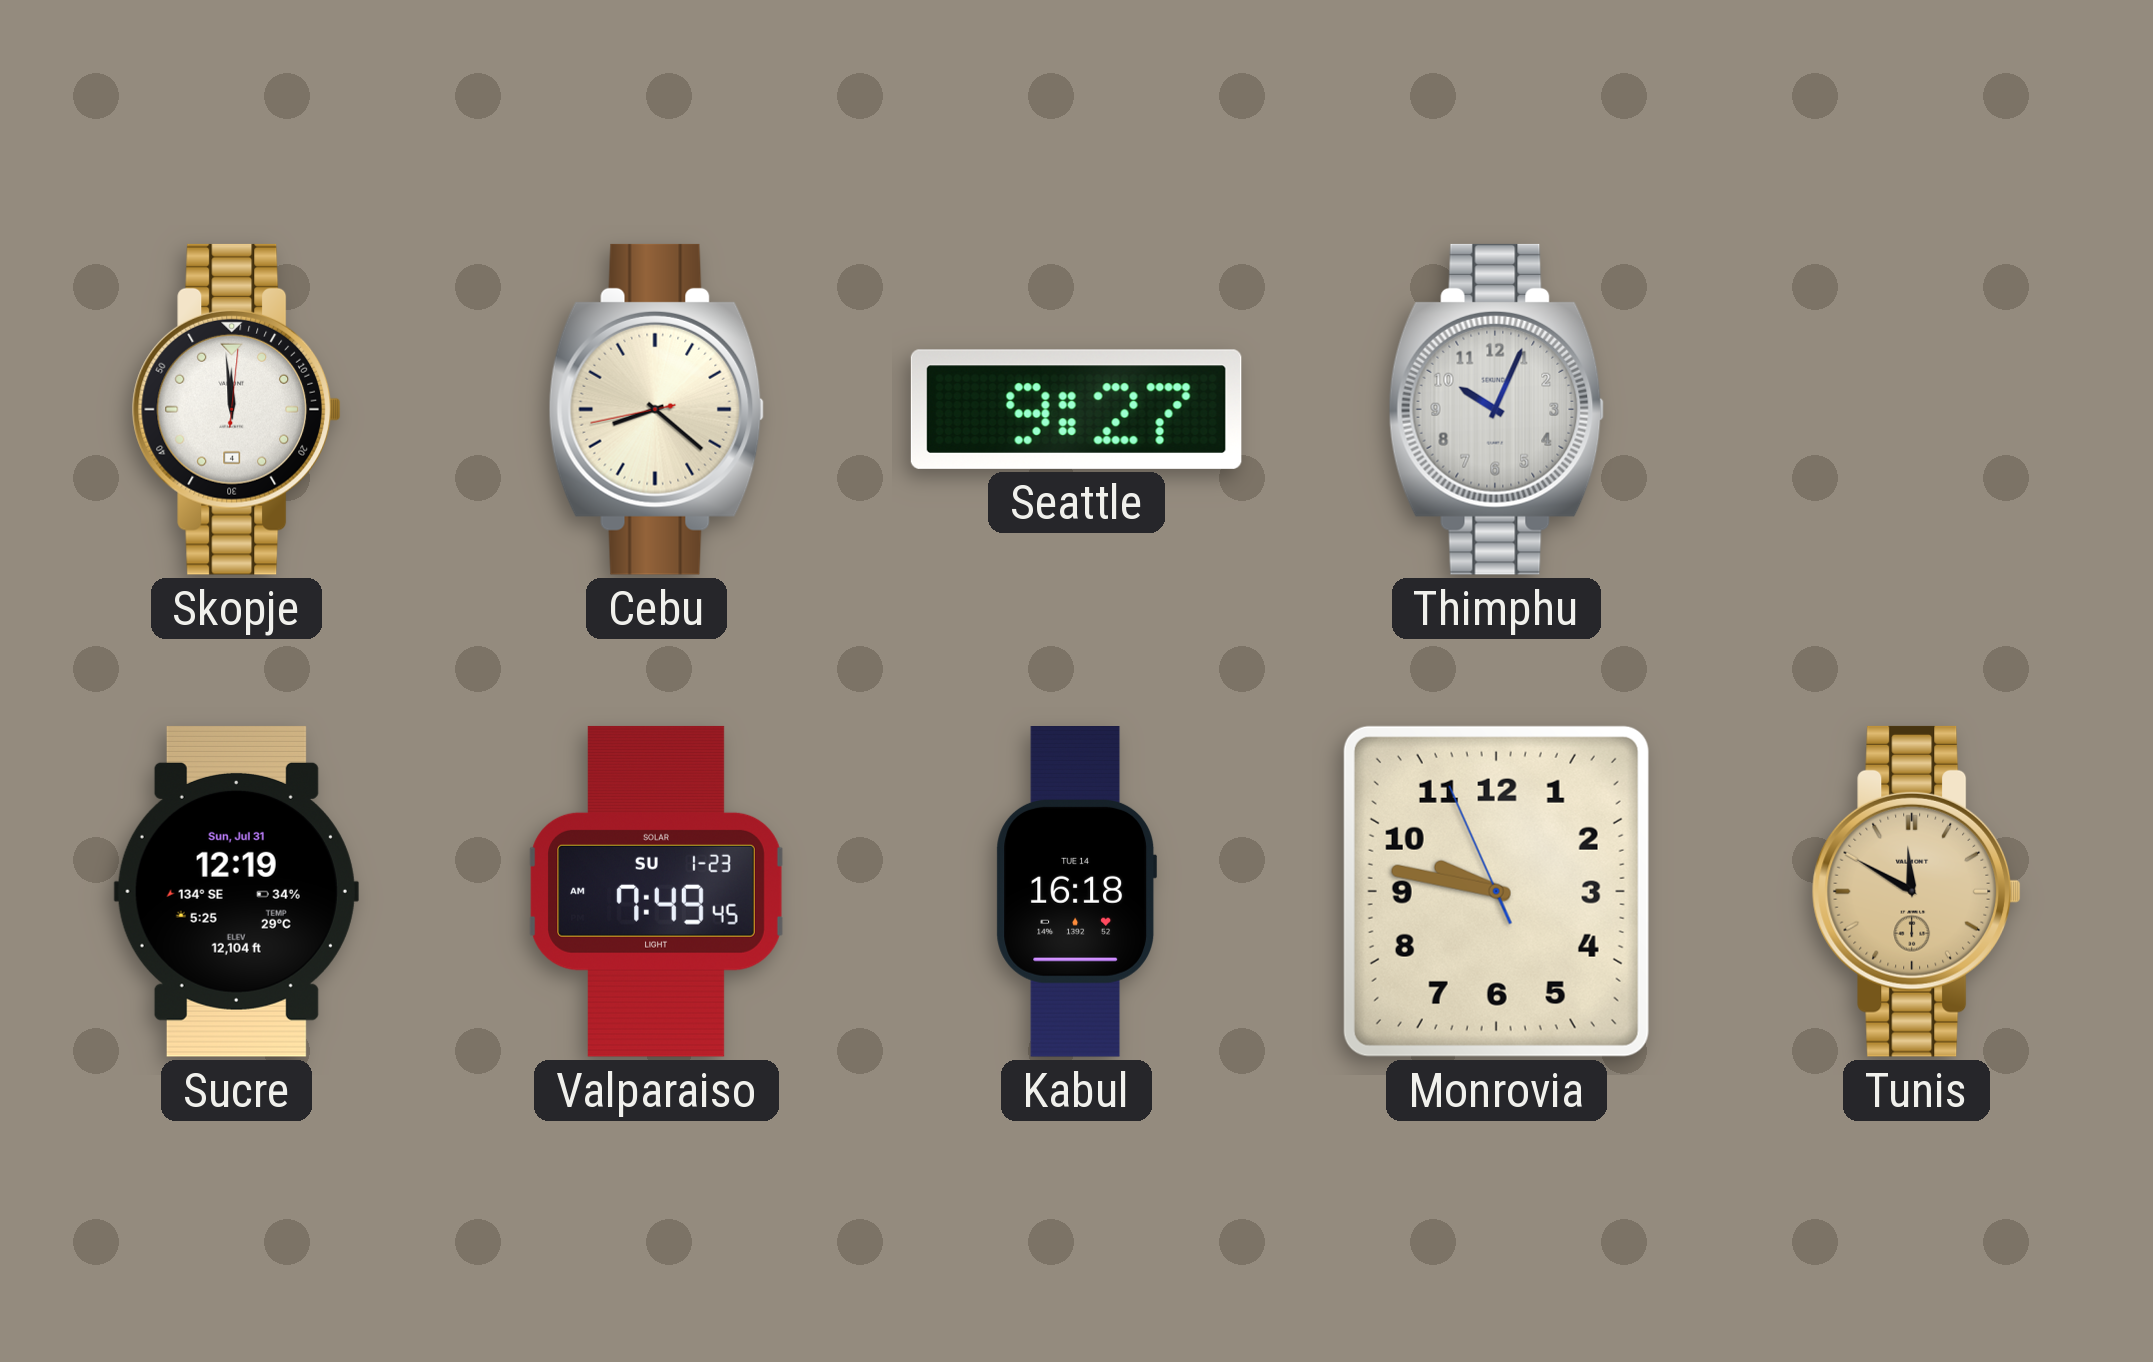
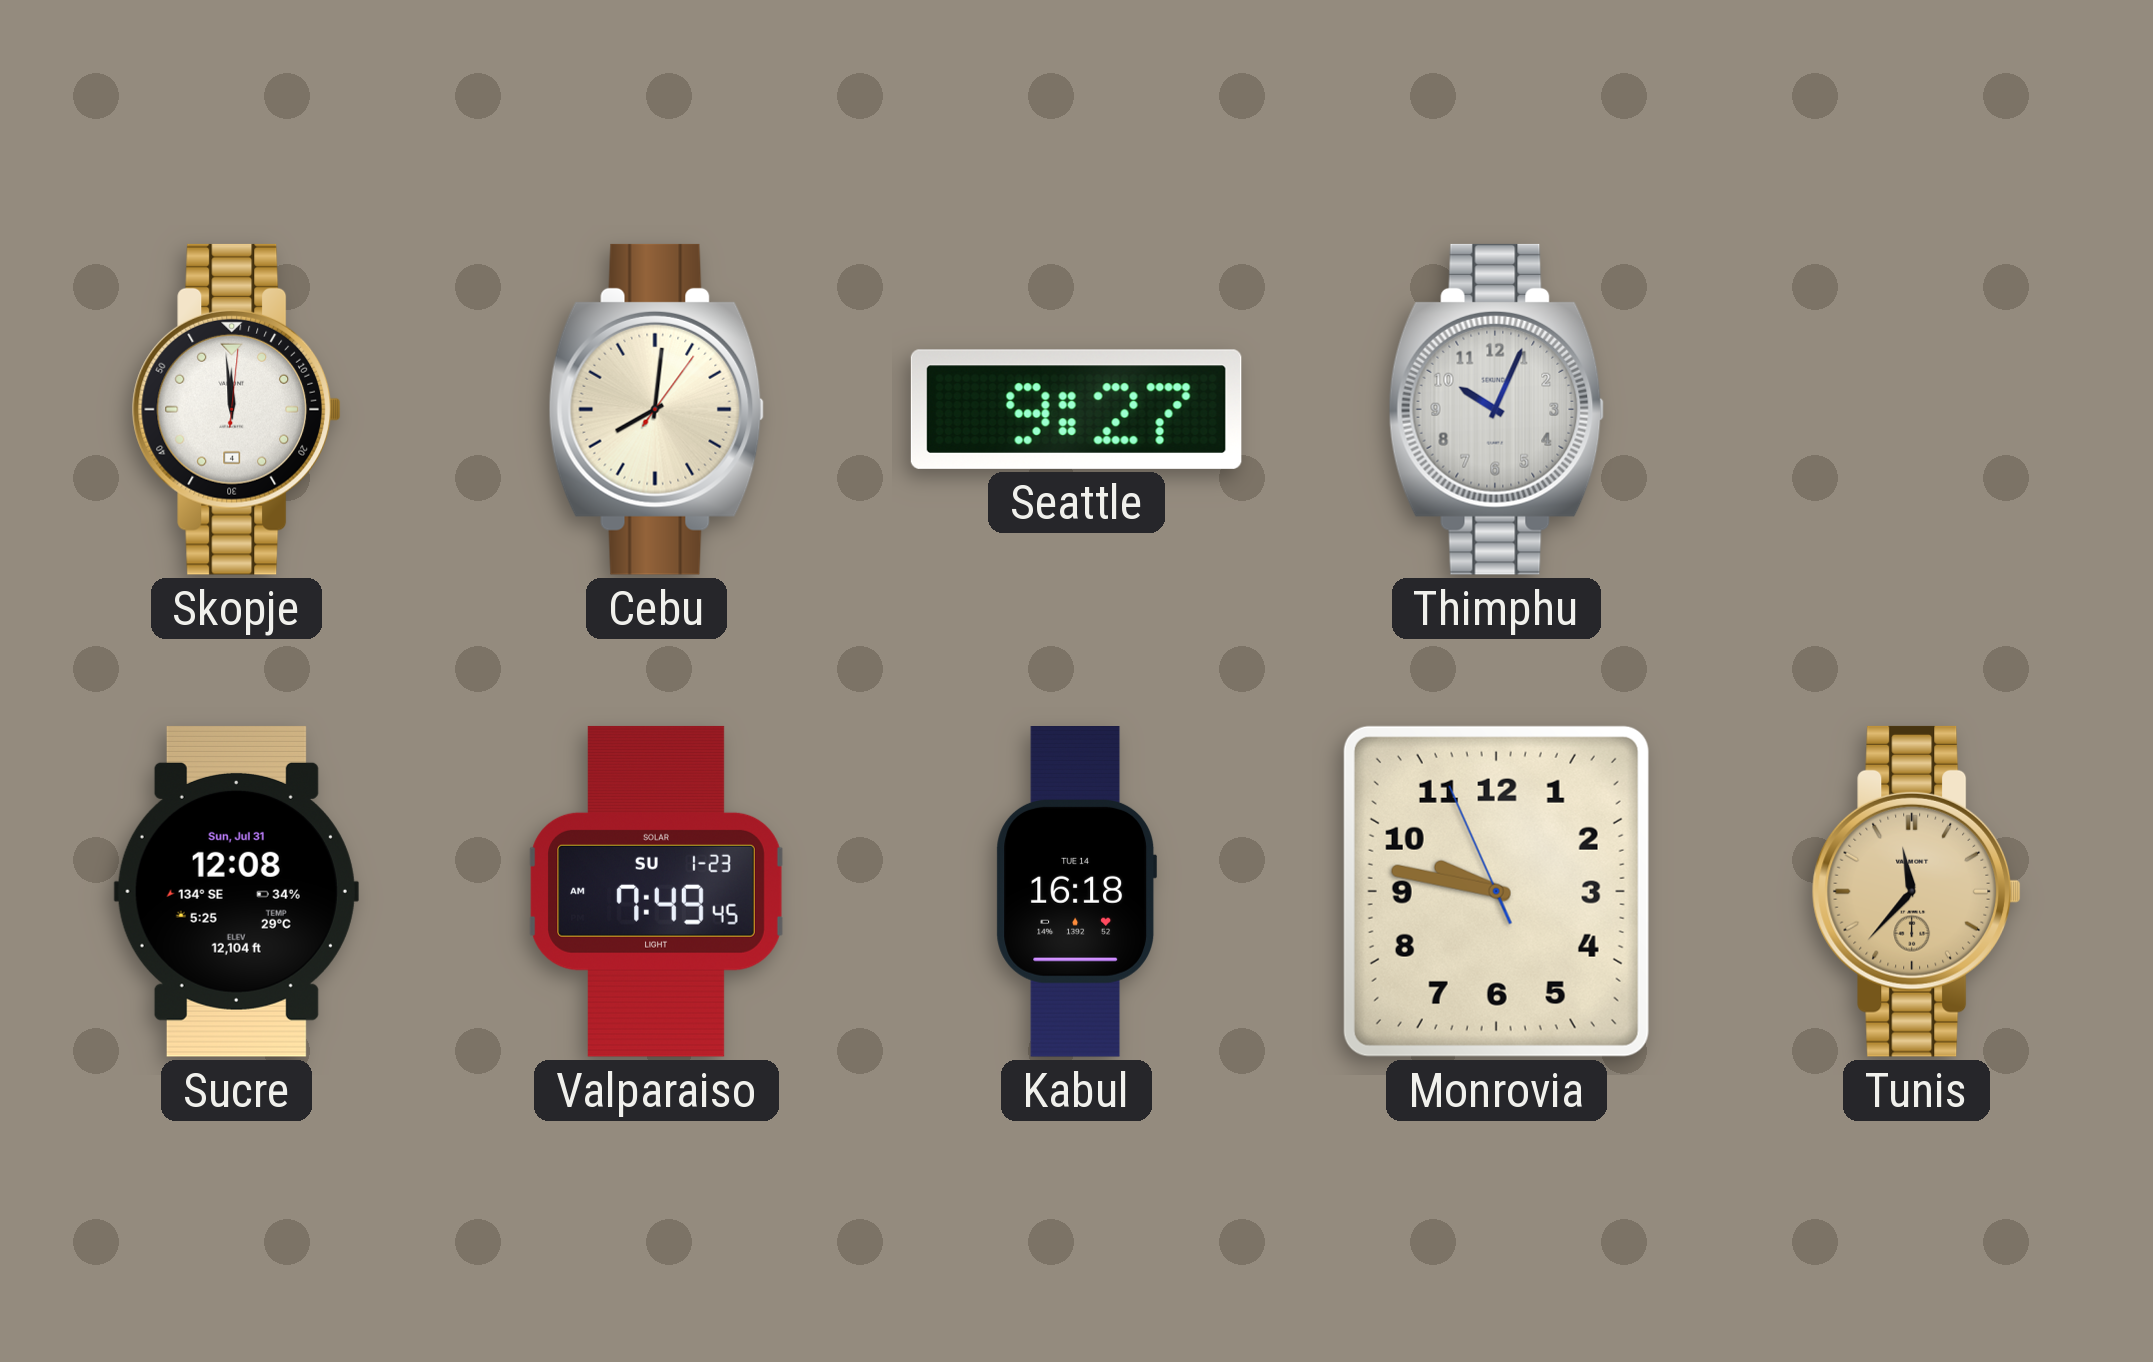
Cebu: 8:21 -> 8:01 (657, 409)
Sucre: 12:19 -> 12:08 (236, 891)
Tunis: 11:50 -> 11:37 (1916, 891)
